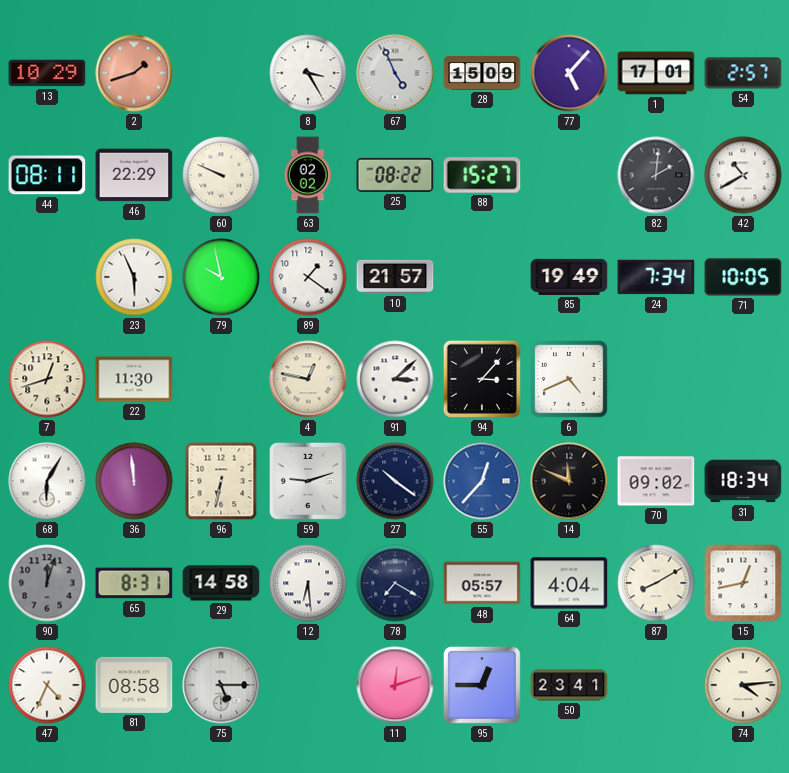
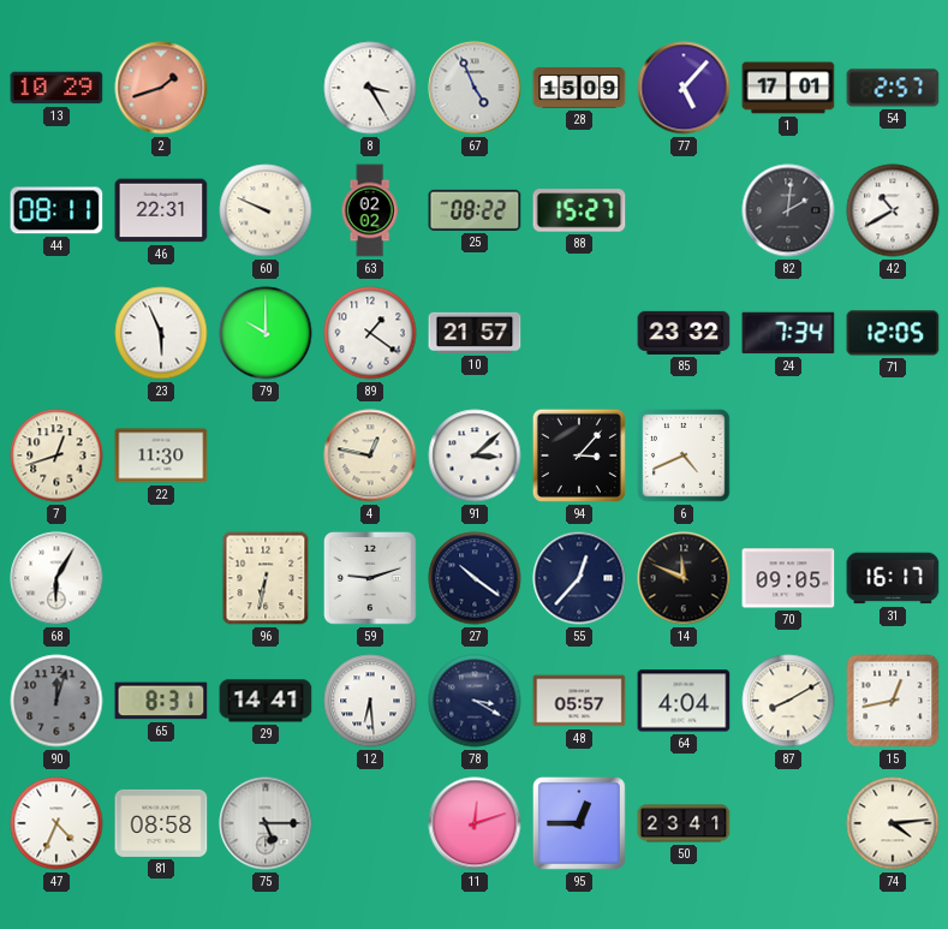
46: 22:29 -> 22:31 (161, 210)
79: 9:58 -> 10:00 (266, 333)
85: 19:49 -> 23:32 (684, 333)
71: 10:05 -> 12:05 (893, 333)
36: 11:59 -> none (134, 481)
55 dial: blue -> navy (579, 578)
70: 09:02 -> 09:05 (788, 578)
31: 18:34 -> 16:17 (893, 578)
29: 14:58 -> 14:41 (266, 701)
78: 7:20 -> 3:20 (475, 701)
